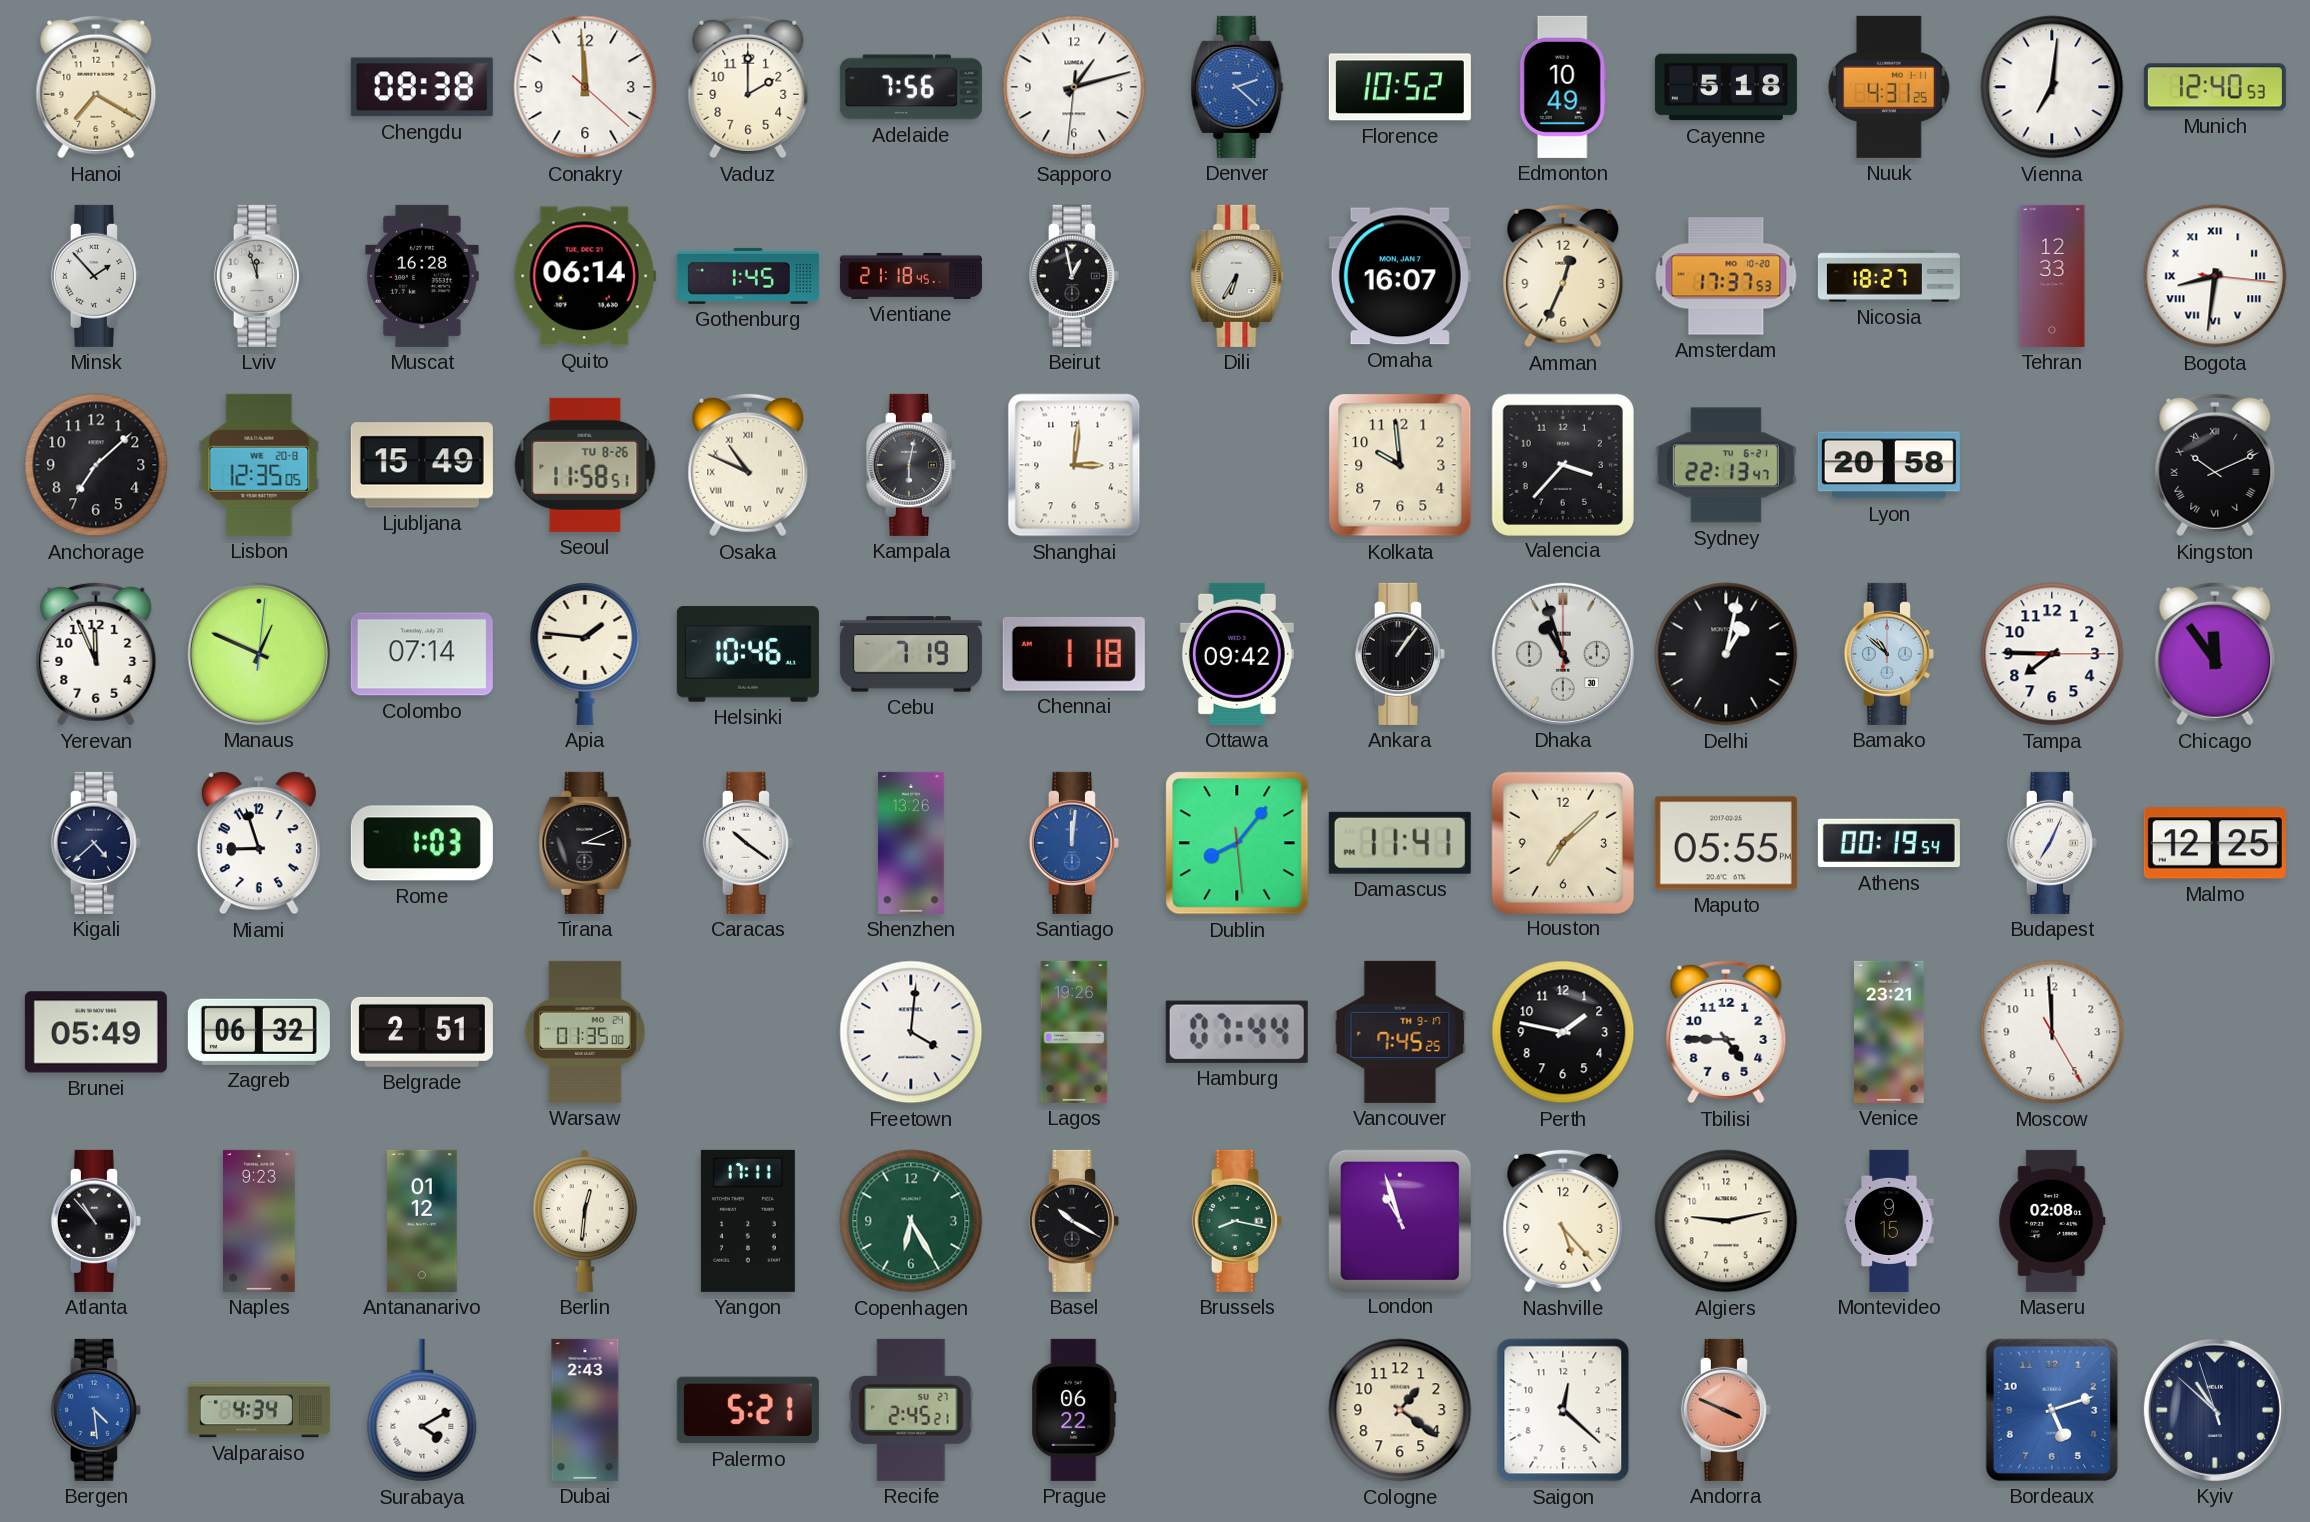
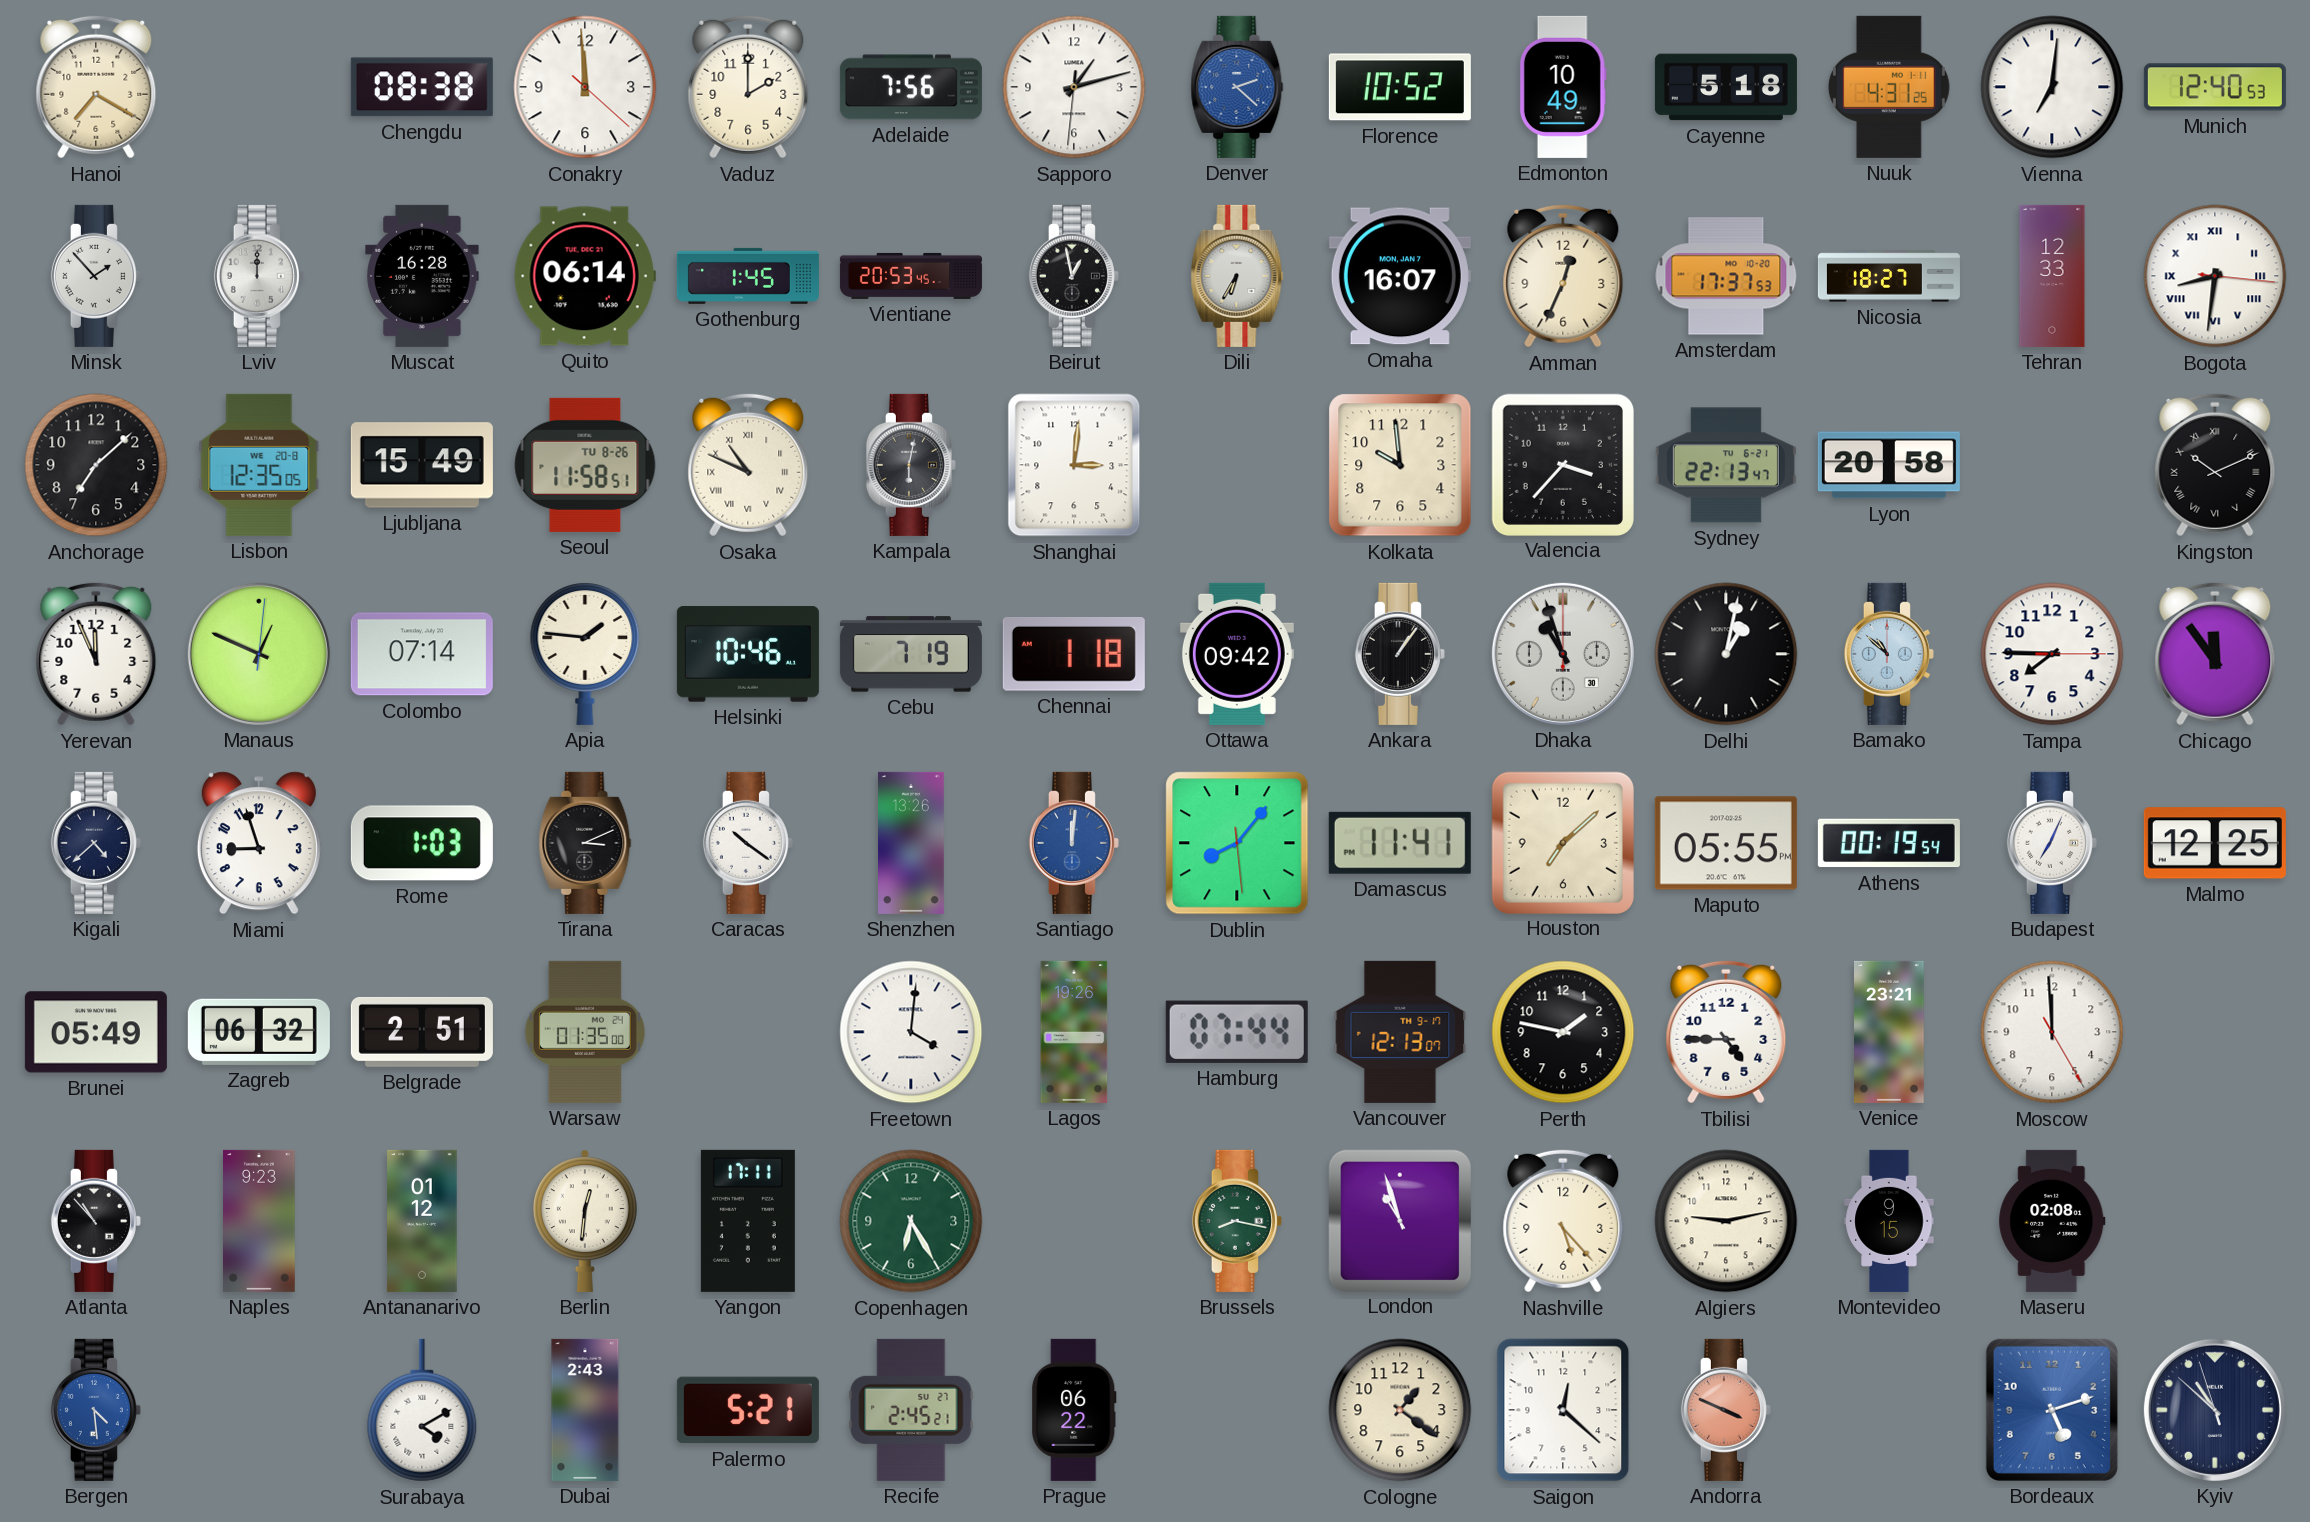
Lviv: 11:57 -> 12:00 (259, 276)
Vientiane: 21:18 -> 20:53 (911, 276)
Vancouver: 7:45 -> 12:13 (1400, 1032)
Basel: 10:20 -> none (1074, 1221)
Valparaiso: 4:34 -> none (259, 1410)
